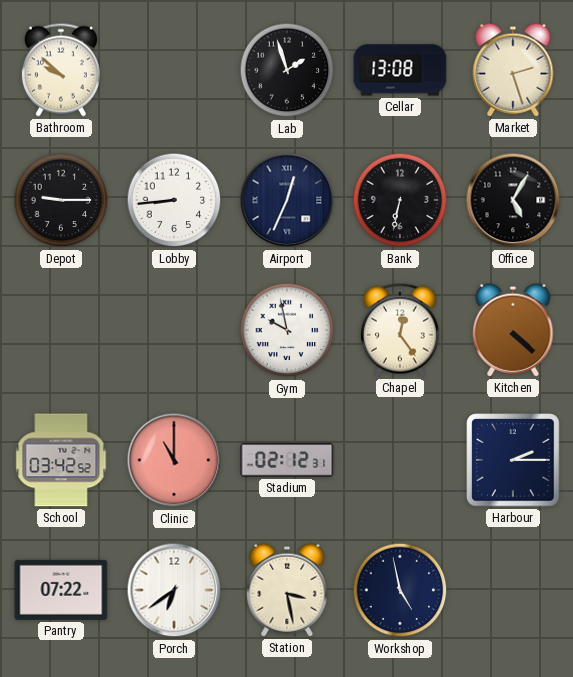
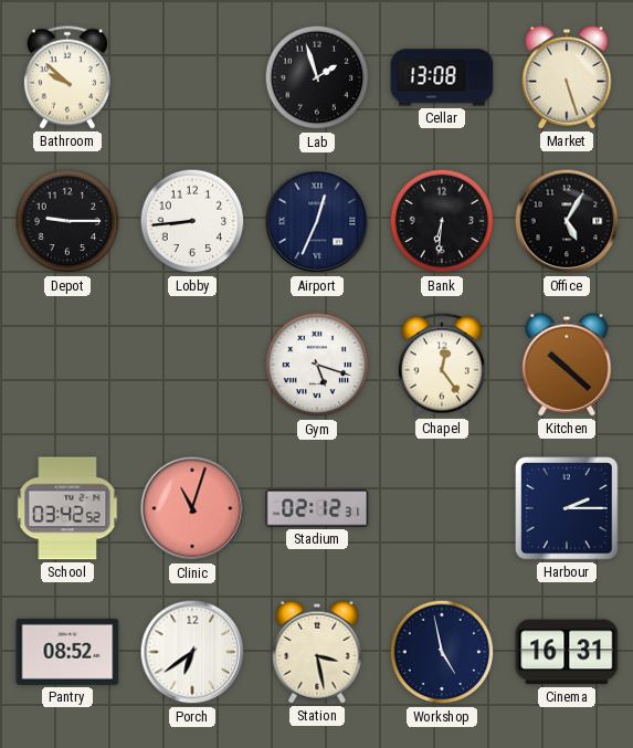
Market: 2:27 -> 5:27 (567, 77)
Bank: 6:32 -> 6:31 (442, 221)
Gym: 9:58 -> 5:18 (317, 365)
Kitchen: 4:22 -> 10:22 (567, 365)
Clinic: 11:00 -> 11:03 (192, 508)
Pantry: 07:22 -> 08:52 (67, 652)
Cinema: none -> 16:31 (567, 652)
